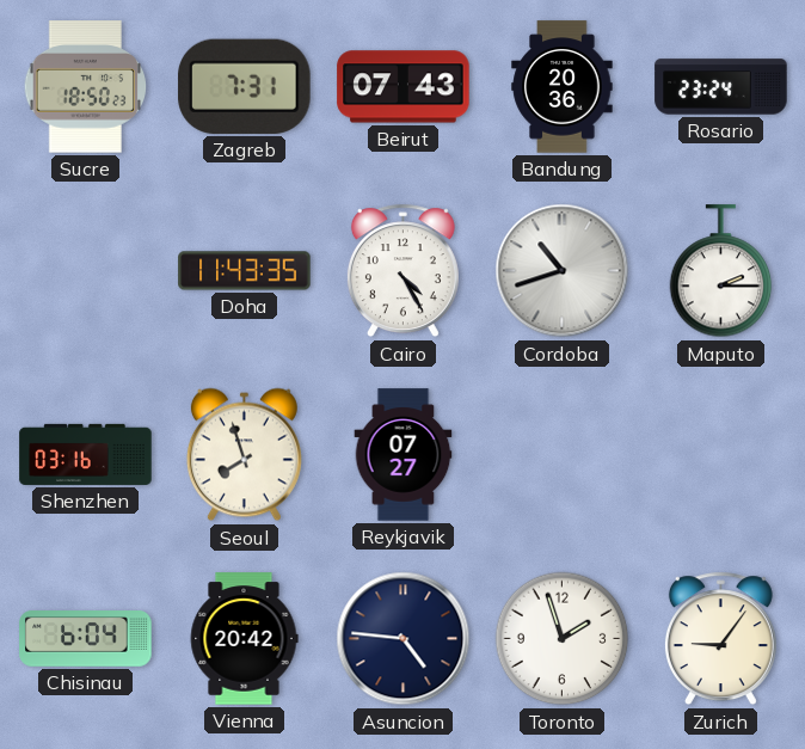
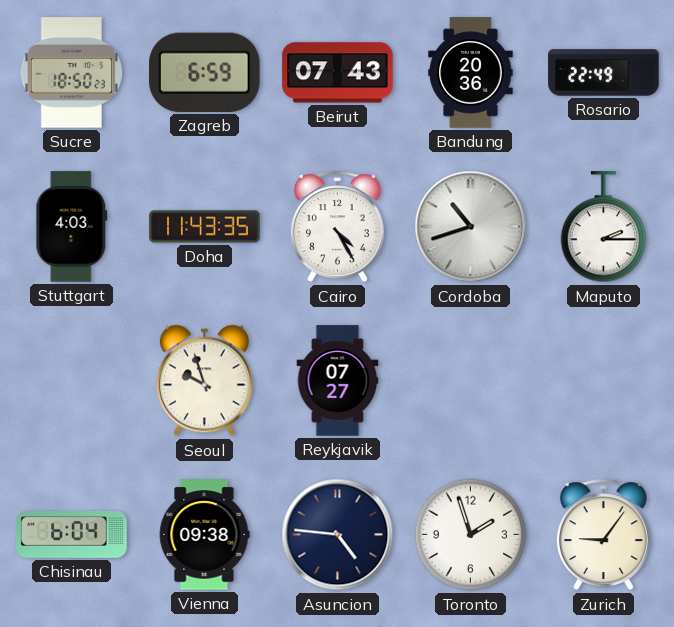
Zagreb: 7:31 -> 6:59 (205, 72)
Rosario: 23:24 -> 22:49 (604, 73)
Stuttgart: none -> 4:03 (72, 227)
Shenzhen: 03:16 -> none (86, 454)
Seoul: 7:57 -> 9:57 (204, 381)
Vienna: 20:42 -> 09:38 (204, 535)
